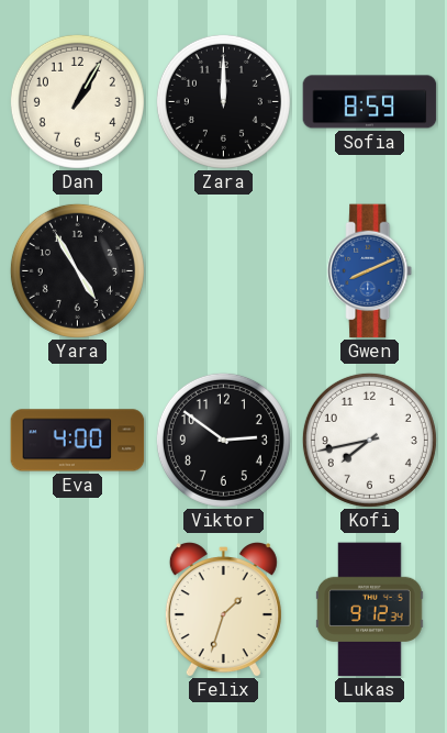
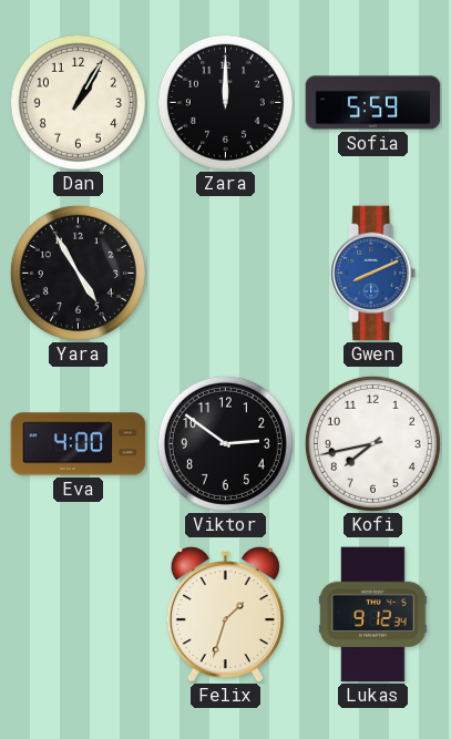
Sofia: 8:59 -> 5:59 (373, 103)
